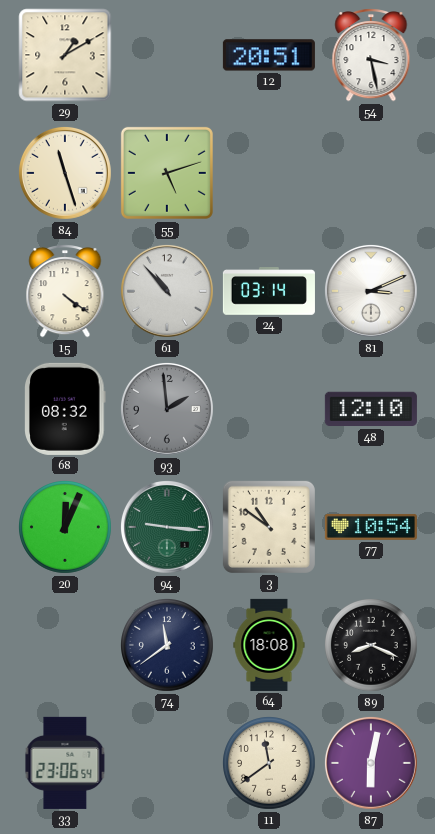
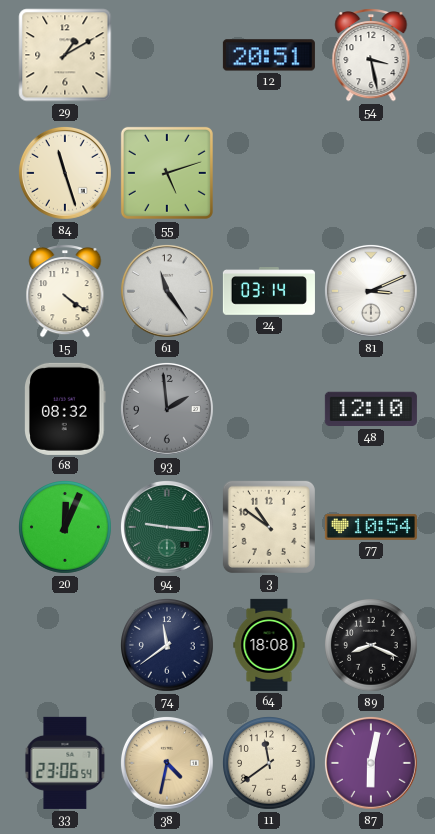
61: 10:53 -> 11:24 (167, 291)
38: none -> 4:32 (167, 763)
